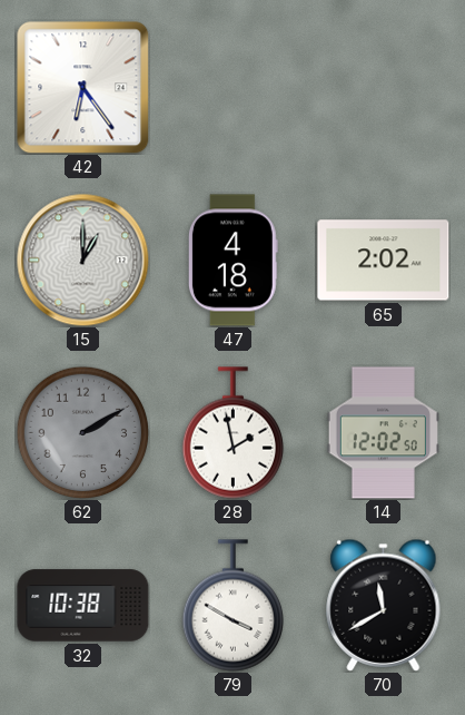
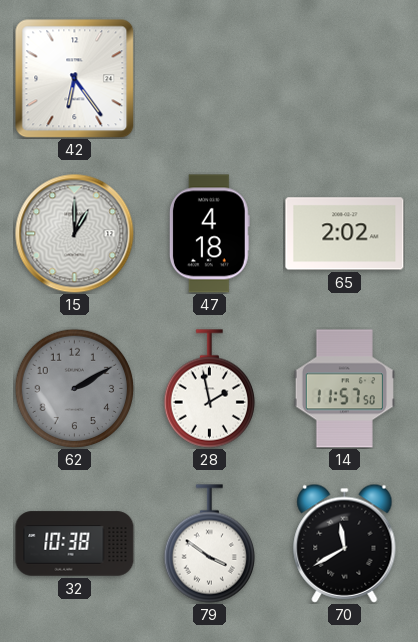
14: 12:02 -> 11:57 (344, 389)
79: 3:50 -> 3:51 (209, 544)
